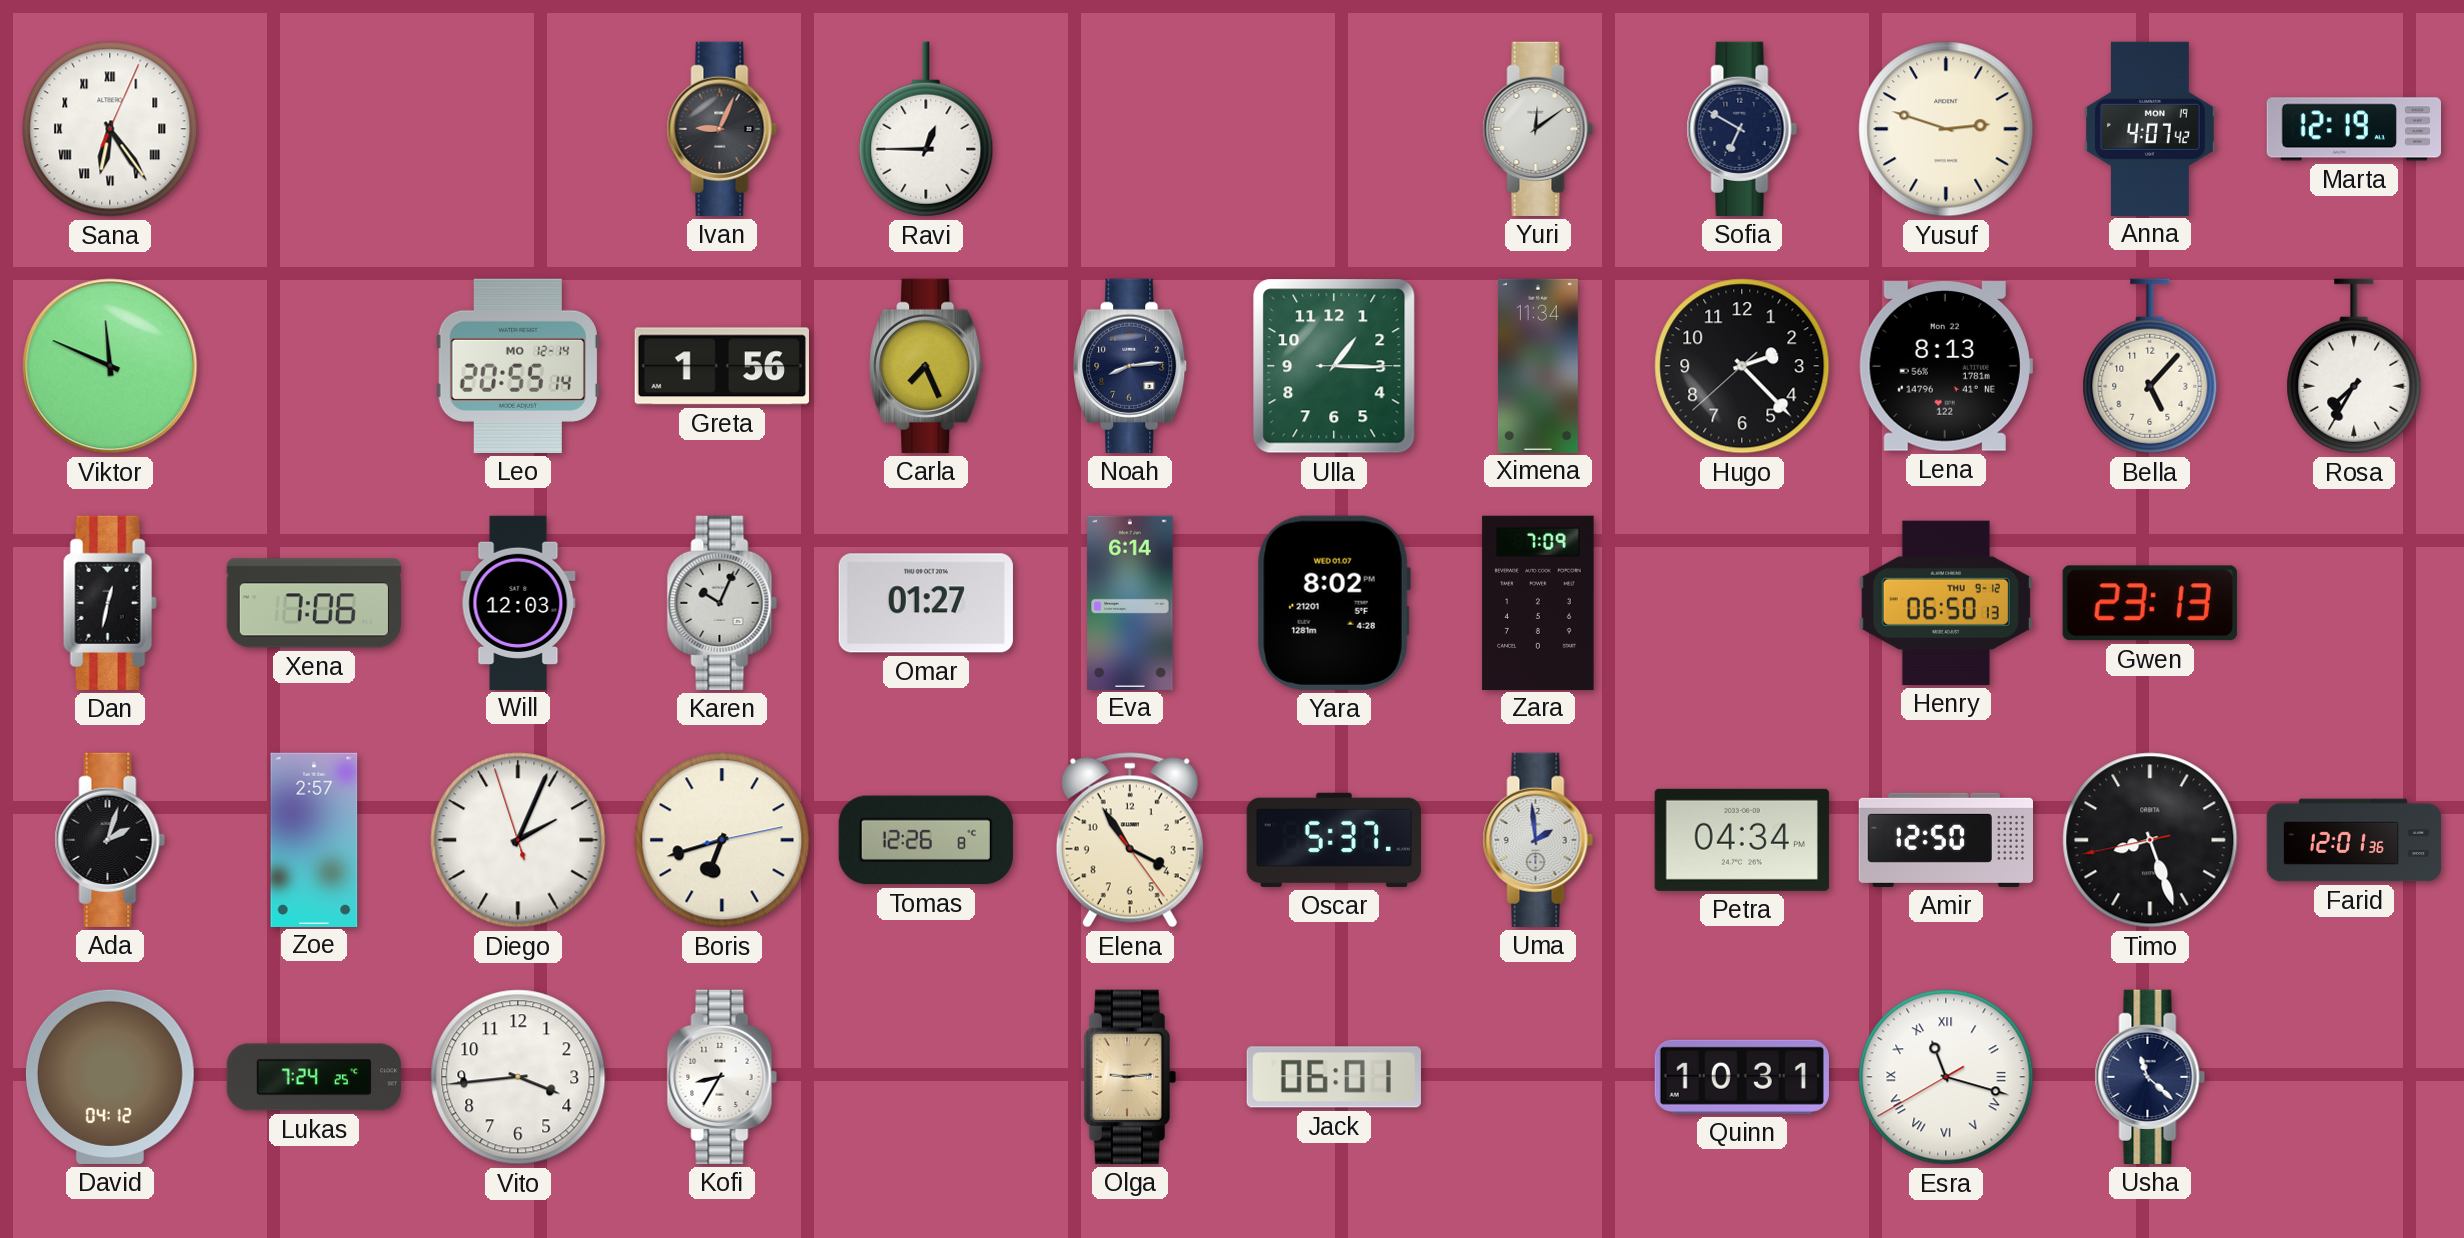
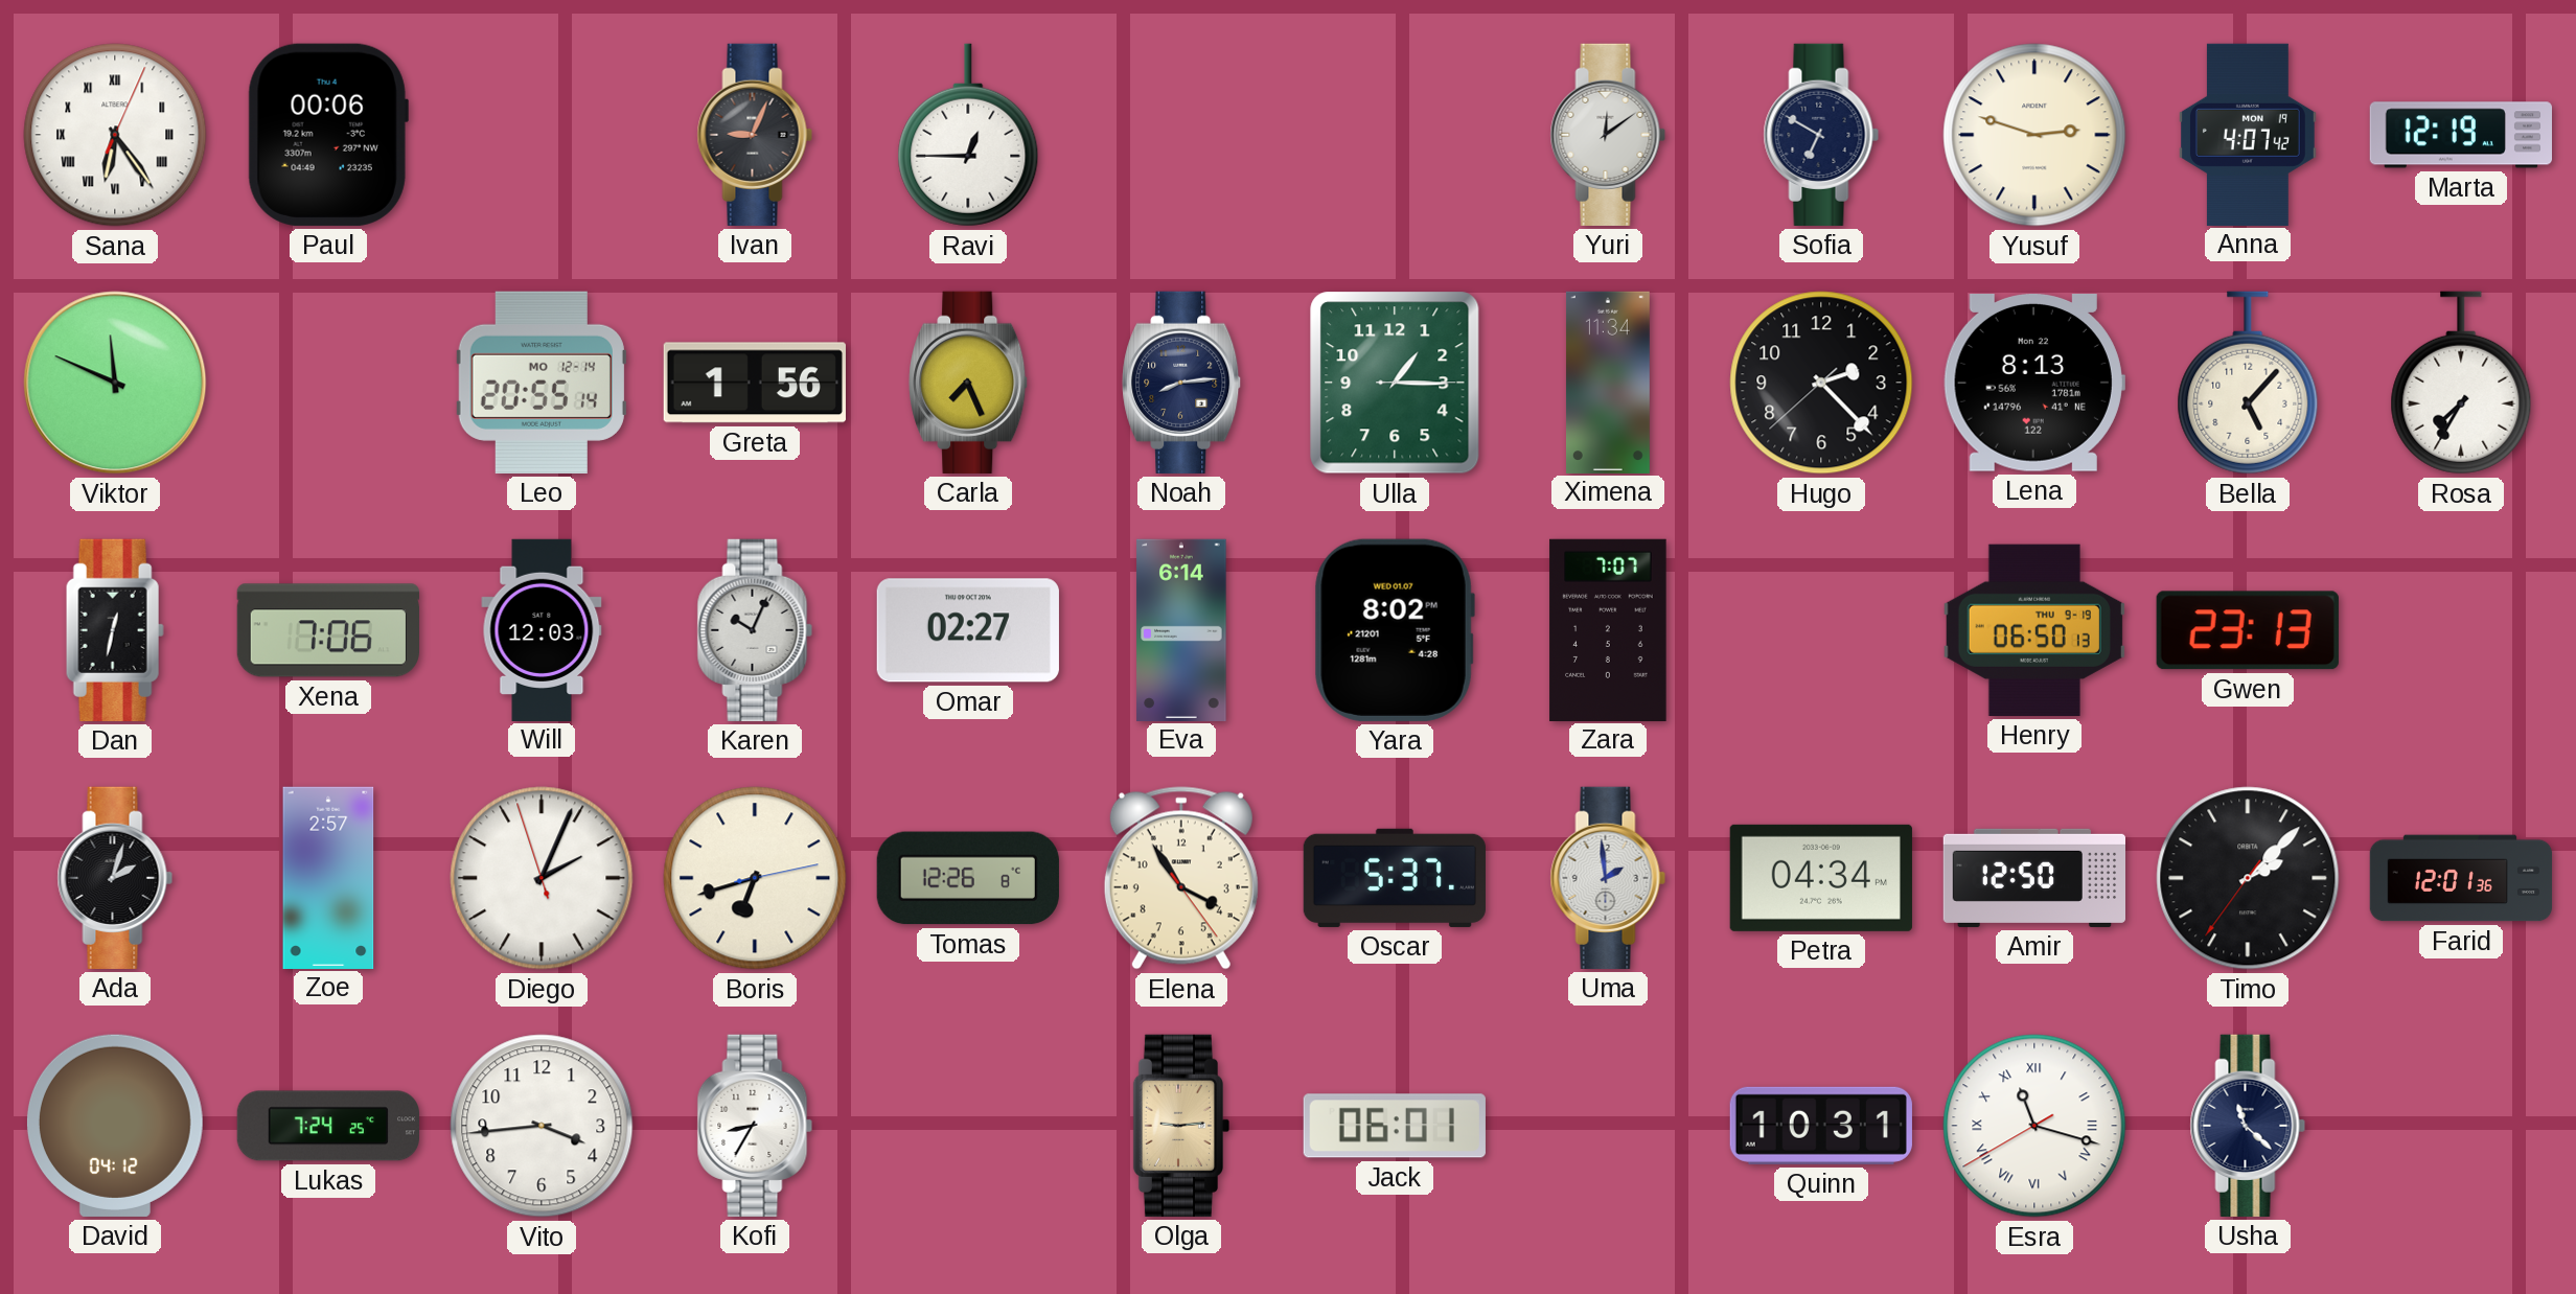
Paul: none -> 00:06 (328, 135)
Omar: 01:27 -> 02:27 (968, 630)
Zara: 7:09 -> 7:07 (1608, 629)
Henry date: THU 9-12 -> THU 9-19 (2034, 630)
Timo: 8:26 -> 2:07 (2248, 878)
